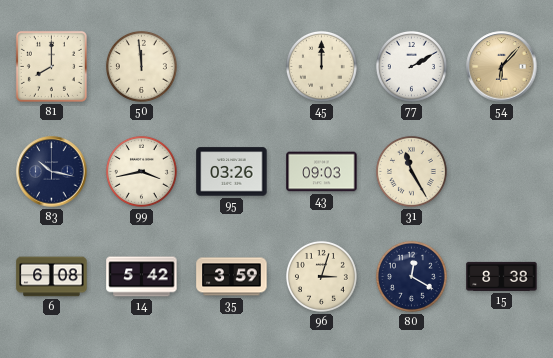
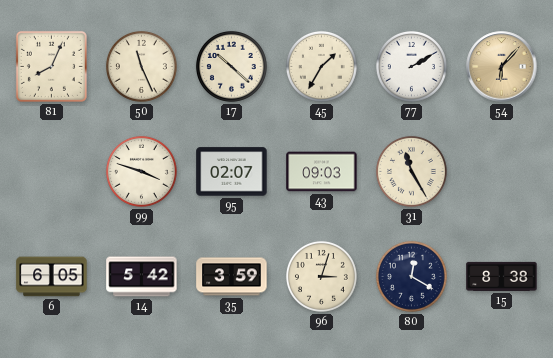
81: 8:00 -> 8:04 (51, 66)
50: 11:59 -> 11:26 (141, 66)
17: none -> 10:22 (231, 66)
45: 12:00 -> 1:35 (321, 66)
83: 10:17 -> none (52, 172)
99: 3:43 -> 3:48 (141, 171)
95: 03:26 -> 02:07 (232, 172)
6: 6:08 -> 6:05 (52, 277)
